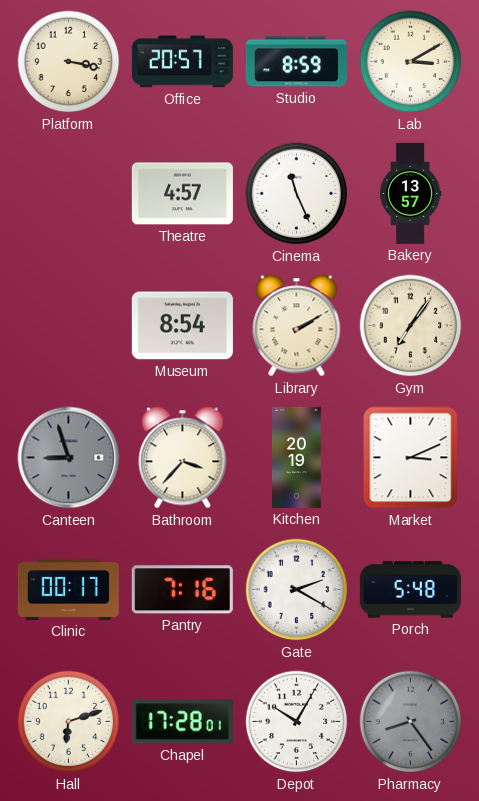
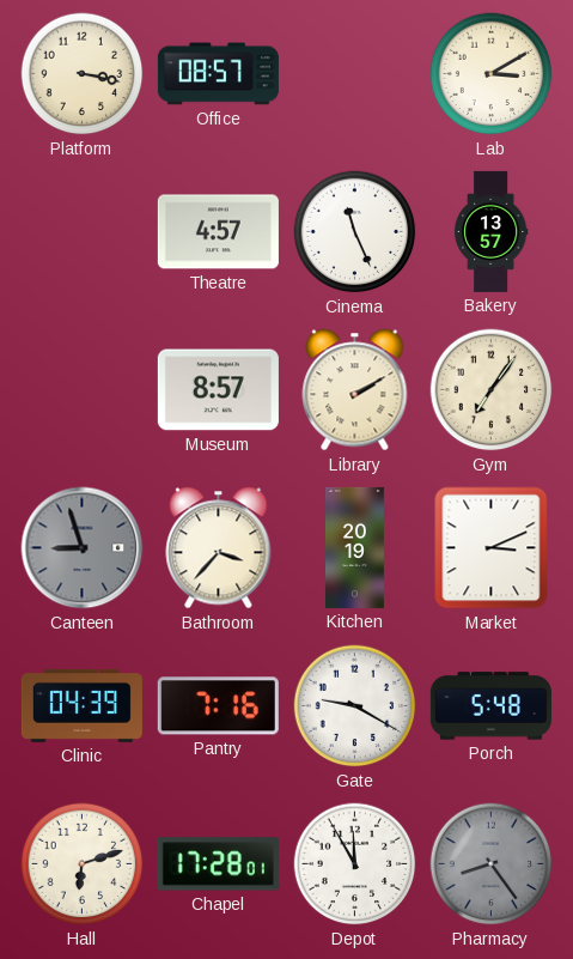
Office: 20:57 -> 08:57 (218, 74)
Studio: 8:59 -> none (296, 62)
Museum: 8:54 -> 8:57 (218, 390)
Clinic: 00:17 -> 04:39 (81, 705)
Gate: 2:20 -> 9:20 (355, 706)
Depot: 10:05 -> 11:55 (355, 864)
